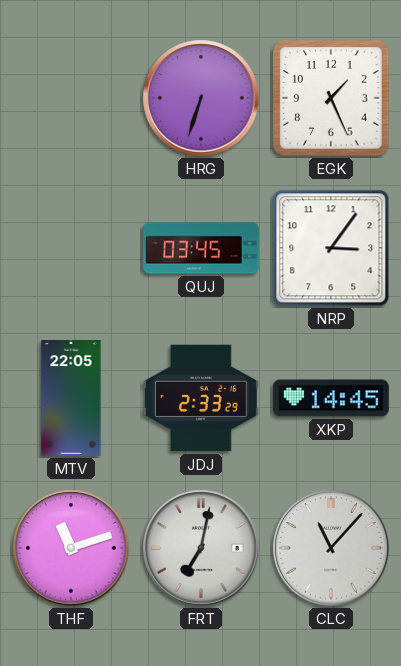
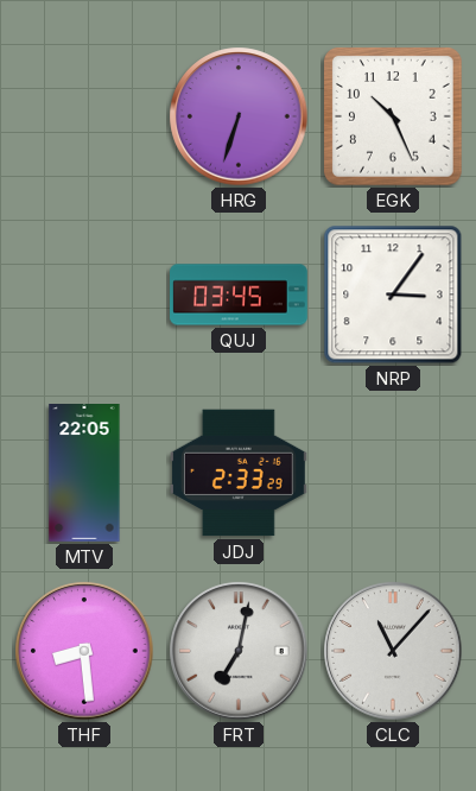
EGK: 1:26 -> 10:26 (394, 118)
XKP: 14:45 -> none (331, 398)
THF: 11:12 -> 8:29 (84, 651)
